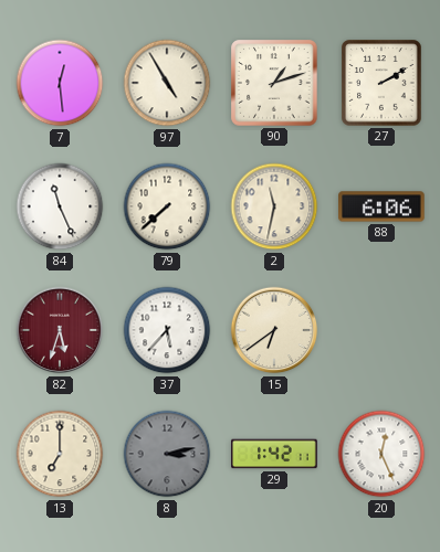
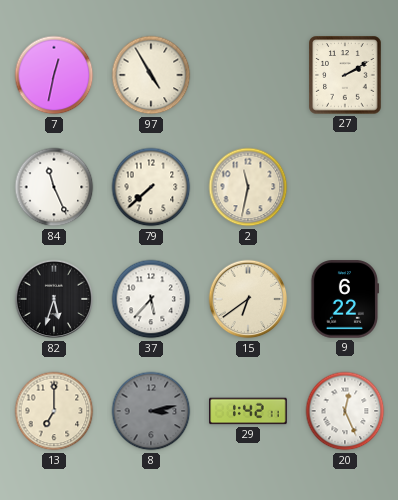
7: 12:29 -> 12:32 (54, 75)
90: 1:12 -> none (274, 83)
88: 6:06 -> none (381, 206)
82 dial: burgundy -> black (54, 299)
9: none -> 6:22 (345, 299)
